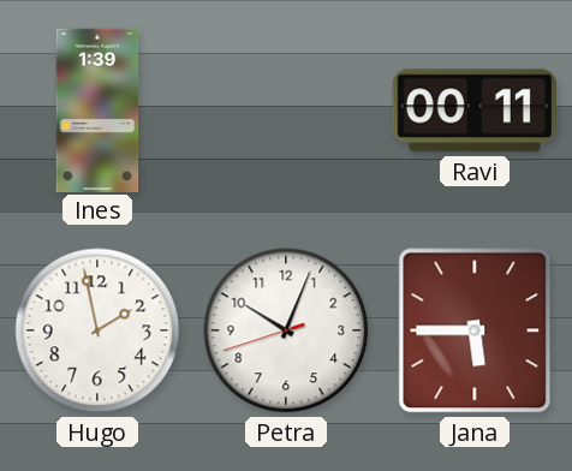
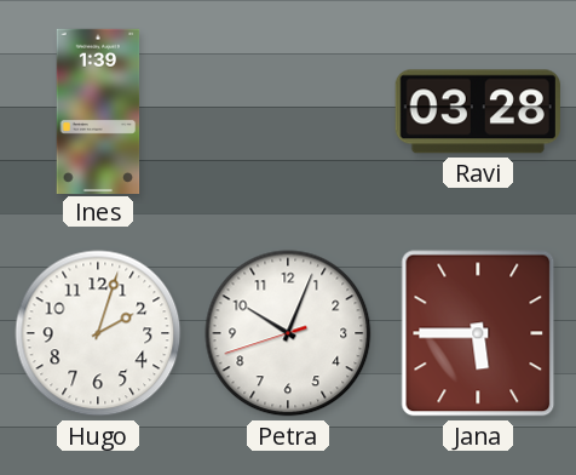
Ravi: 00:11 -> 03:28 (478, 111)
Hugo: 1:58 -> 2:03 (98, 333)
